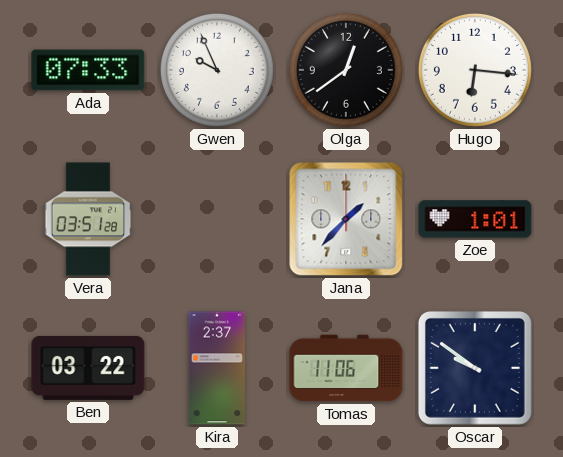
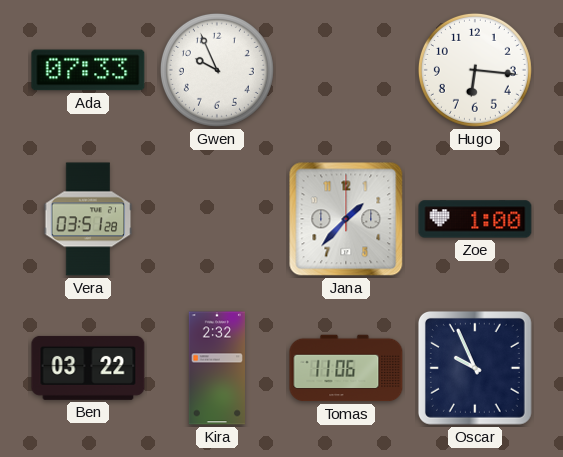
Olga: 12:39 -> none (346, 70)
Zoe: 1:01 -> 1:00 (475, 219)
Kira: 2:37 -> 2:32 (216, 368)
Oscar: 9:51 -> 9:56 (475, 368)
